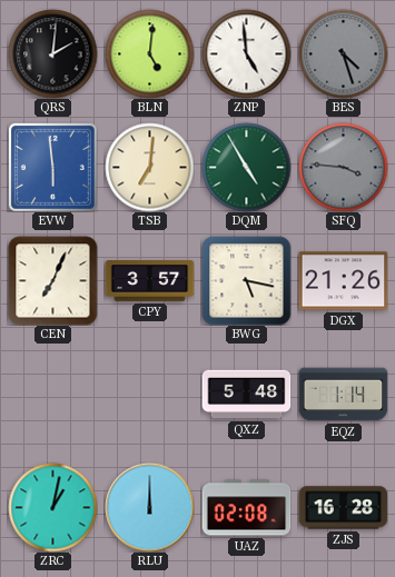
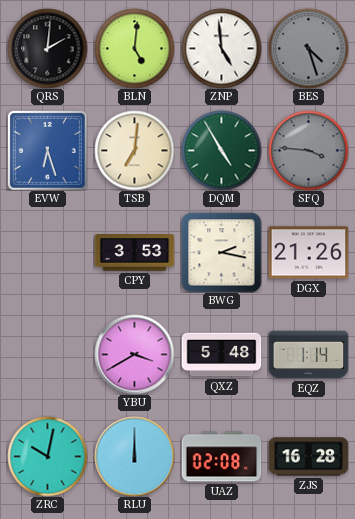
EVW: 5:59 -> 6:27 (47, 150)
CEN: 7:04 -> none (52, 280)
CPY: 3:57 -> 3:53 (134, 253)
BWG: 5:17 -> 2:17 (221, 252)
YBU: none -> 3:40 (134, 354)
ZRC: 1:02 -> 10:02 (47, 456)
